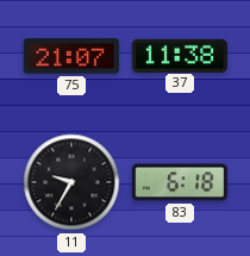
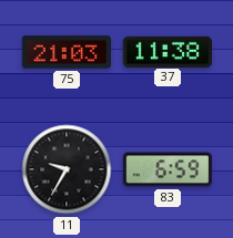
75: 21:07 -> 21:03 (65, 52)
83: 6:18 -> 6:59 (166, 169)
